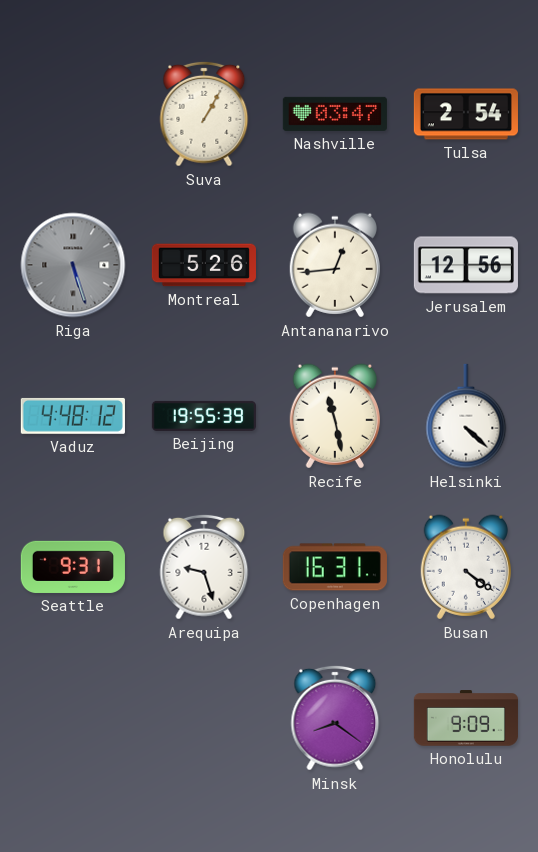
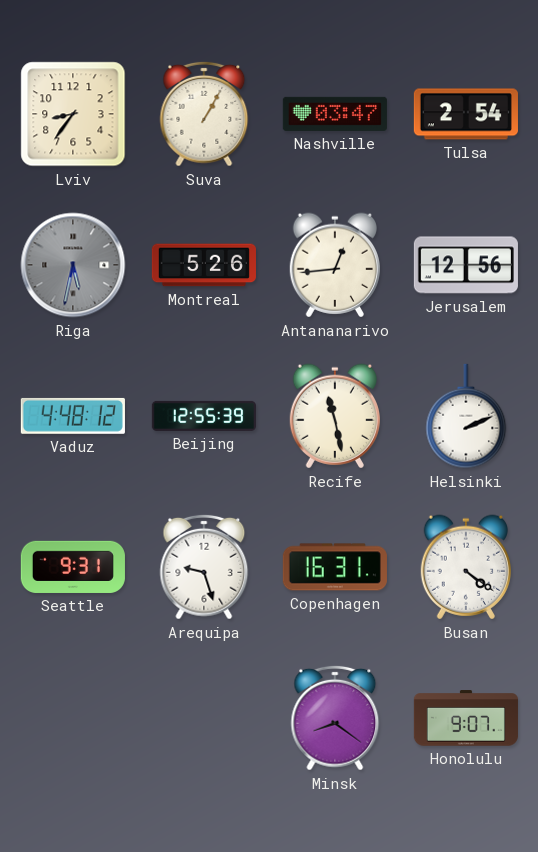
Lviv: none -> 8:36 (73, 114)
Riga: 5:27 -> 5:32 (73, 265)
Beijing: 19:55 -> 12:55 (204, 416)
Helsinki: 4:22 -> 2:11 (466, 416)
Honolulu: 9:09 -> 9:07 (466, 718)
